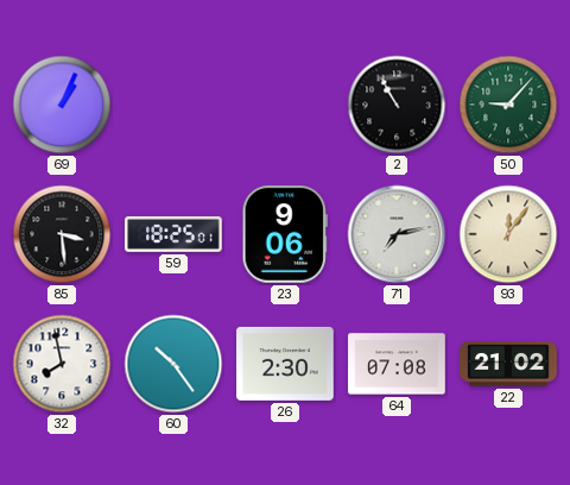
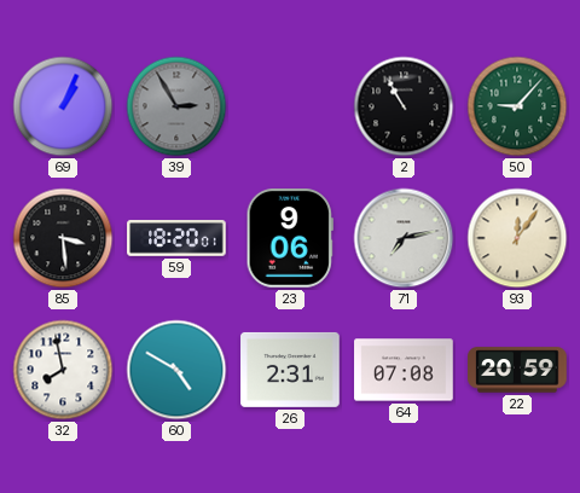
39: none -> 2:55 (176, 106)
59: 18:25 -> 18:20 (176, 239)
60: 10:24 -> 4:50 (176, 370)
26: 2:30 -> 2:31 (290, 370)
22: 21:02 -> 20:59 (517, 370)
